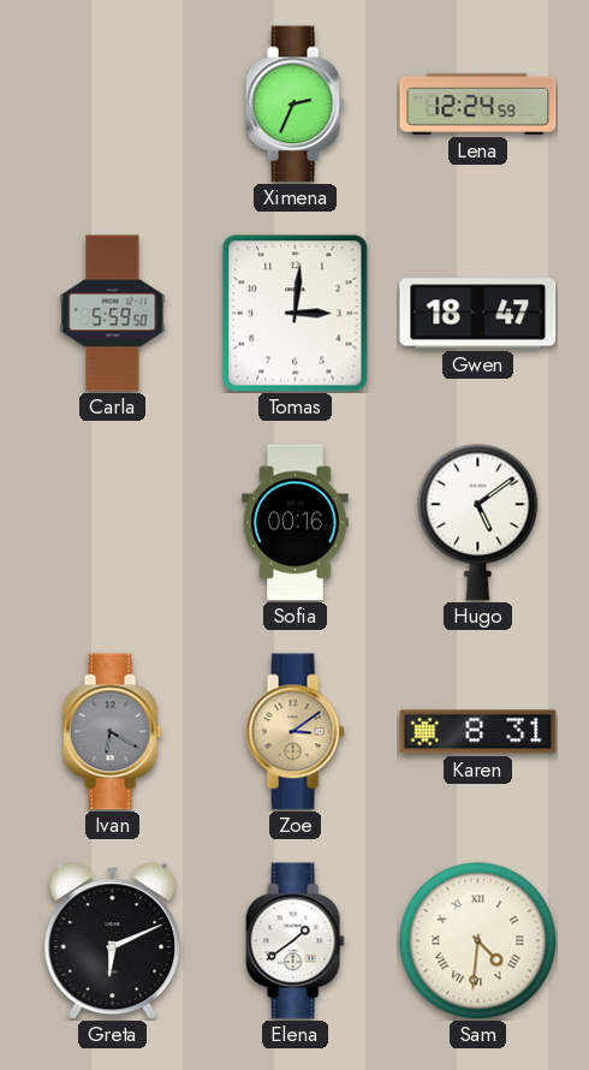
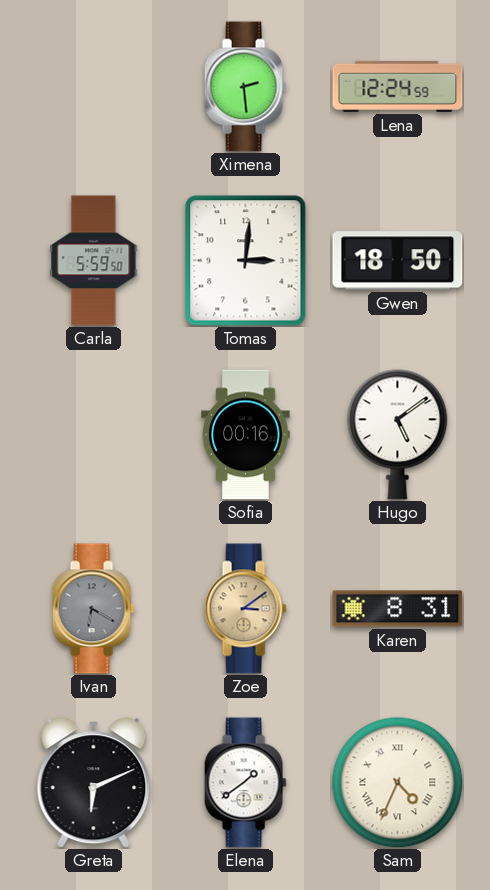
Ximena: 2:34 -> 2:29 (245, 87)
Gwen: 18:47 -> 18:50 (398, 261)
Sam: 4:31 -> 4:34 (398, 783)
